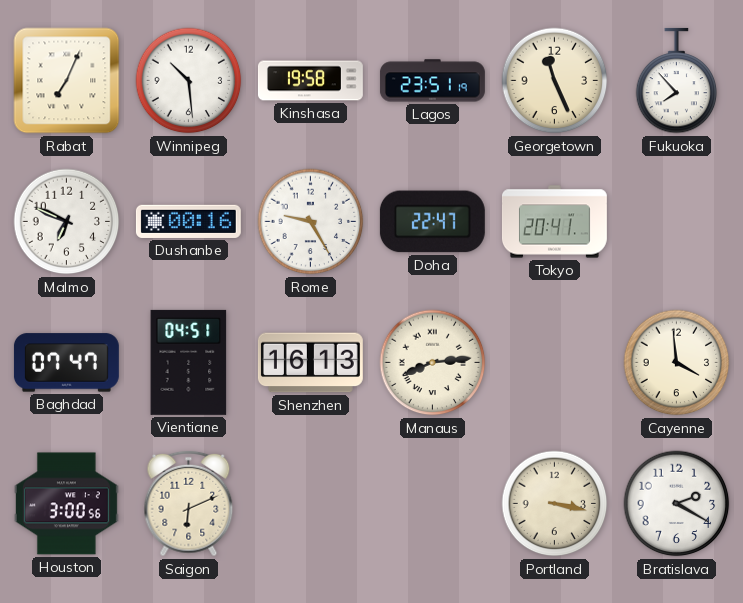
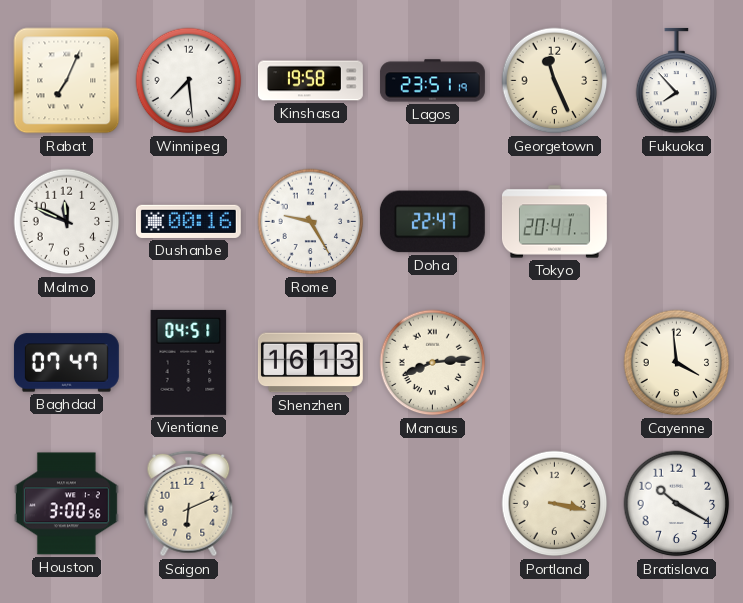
Winnipeg: 10:29 -> 7:29 (189, 81)
Malmo: 6:49 -> 11:49 (67, 222)
Bratislava: 2:20 -> 10:20 (677, 504)
